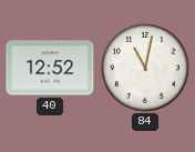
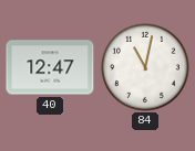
40: 12:52 -> 12:47 (50, 67)
